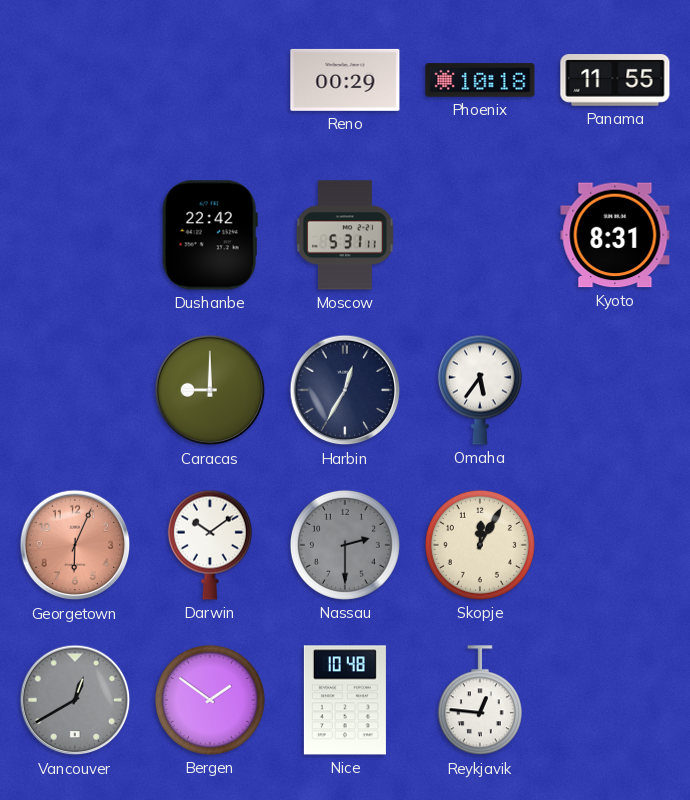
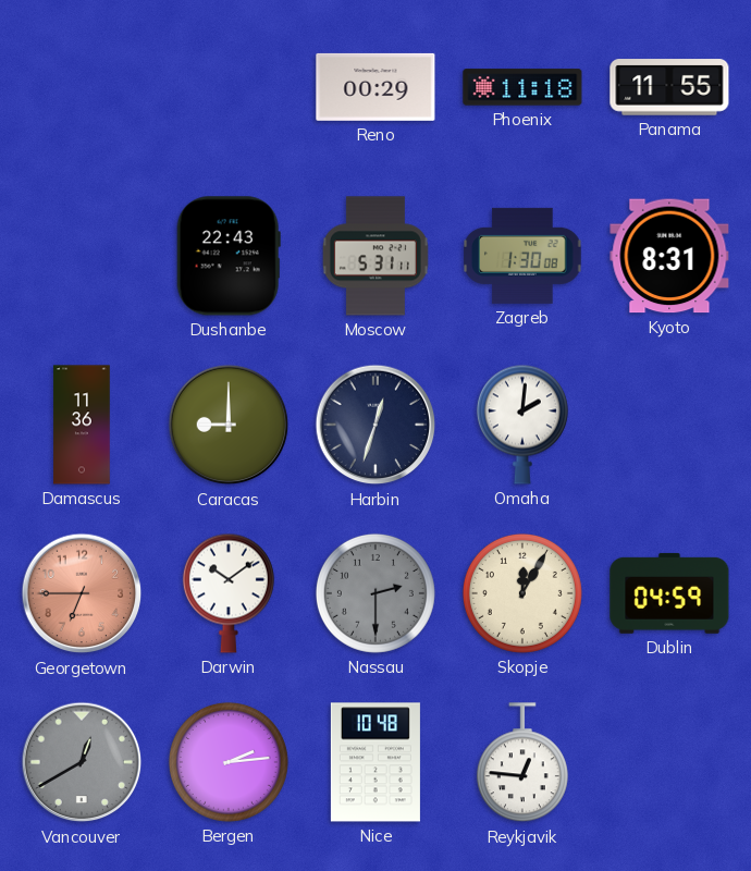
Phoenix: 10:18 -> 11:18 (522, 87)
Dushanbe: 22:42 -> 22:43 (229, 256)
Zagreb: none -> 1:30 (522, 256)
Damascus: none -> 11:36 (82, 425)
Harbin: 12:35 -> 12:33 (375, 425)
Omaha: 5:36 -> 2:01 (522, 425)
Georgetown: 6:04 -> 6:45 (82, 593)
Dublin: none -> 04:59 (669, 593)
Bergen: 1:51 -> 2:14 (229, 762)
